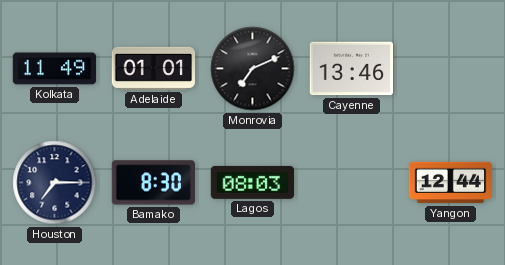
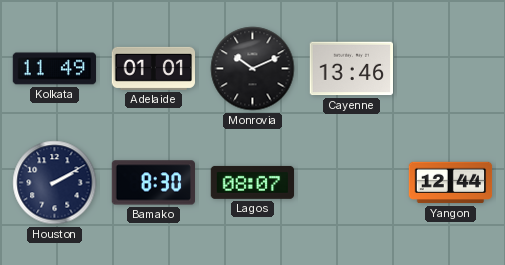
Monrovia: 7:11 -> 10:11 (253, 69)
Houston: 7:15 -> 2:10 (55, 183)
Lagos: 08:03 -> 08:07 (253, 182)
